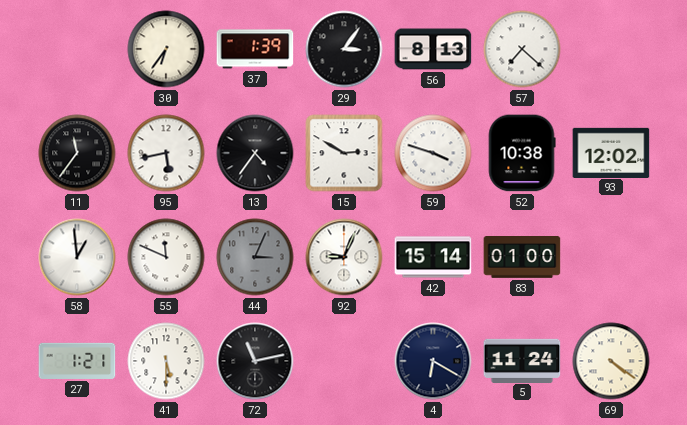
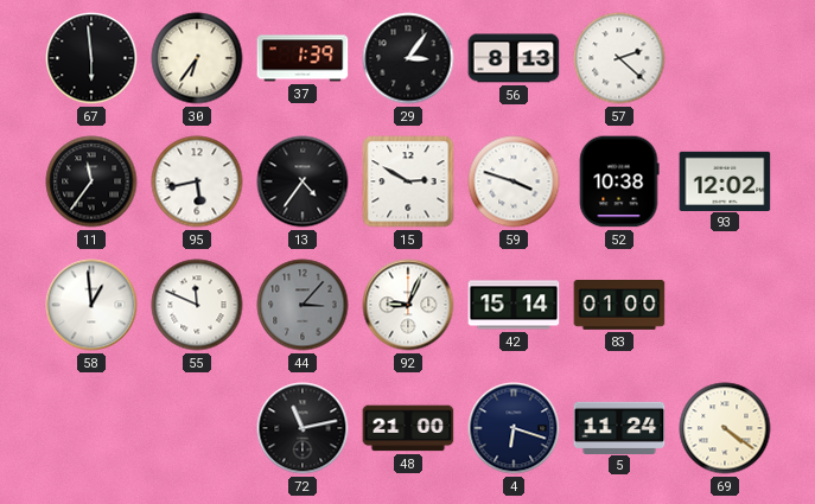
67: none -> 5:59 (91, 58)
57: 7:22 -> 2:22 (619, 58)
44: 3:04 -> 3:07 (303, 305)
27: 1:21 -> none (77, 361)
41: 5:30 -> none (166, 361)
48: none -> 21:00 (408, 428)
4: 6:20 -> 6:18 (514, 428)
